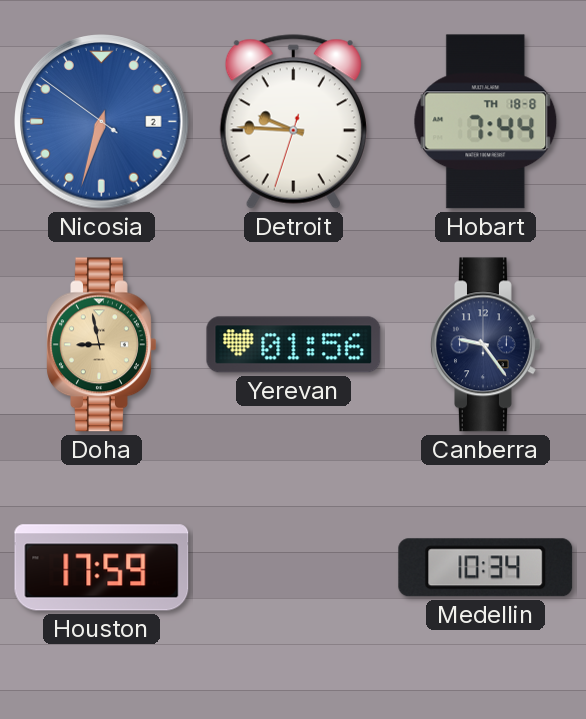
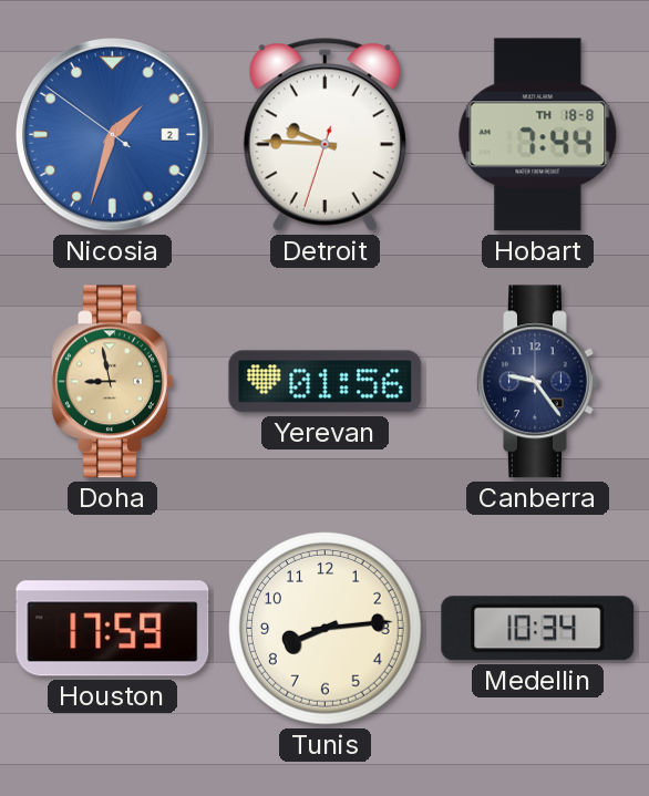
Nicosia: 6:32 -> 1:32 (113, 135)
Tunis: none -> 8:14 (326, 629)
